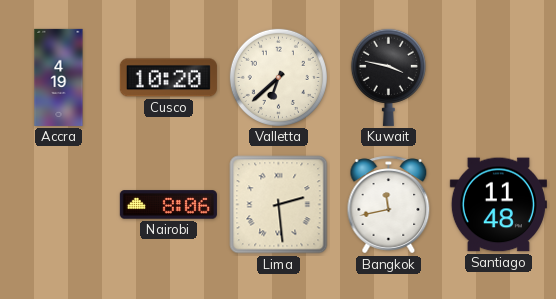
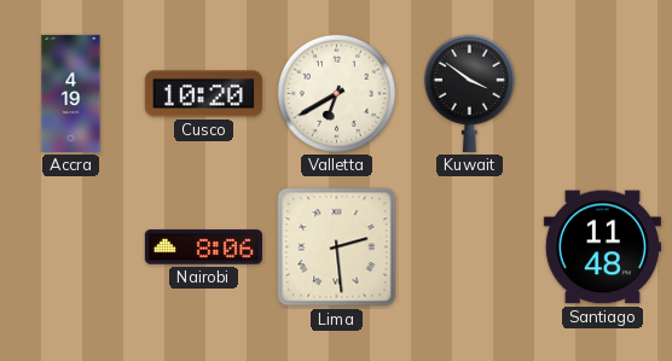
Valletta: 6:38 -> 6:40 (336, 93)
Kuwait: 3:47 -> 3:51 (469, 93)
Bangkok: 11:43 -> none (389, 205)
